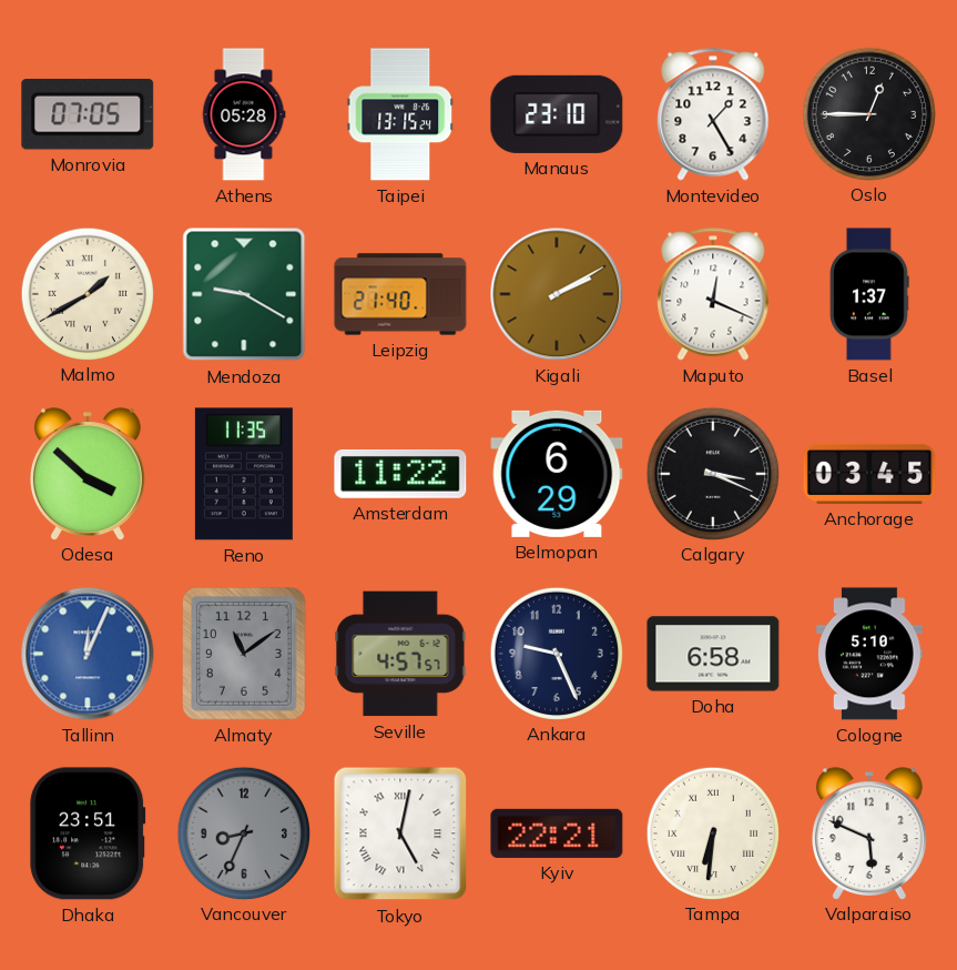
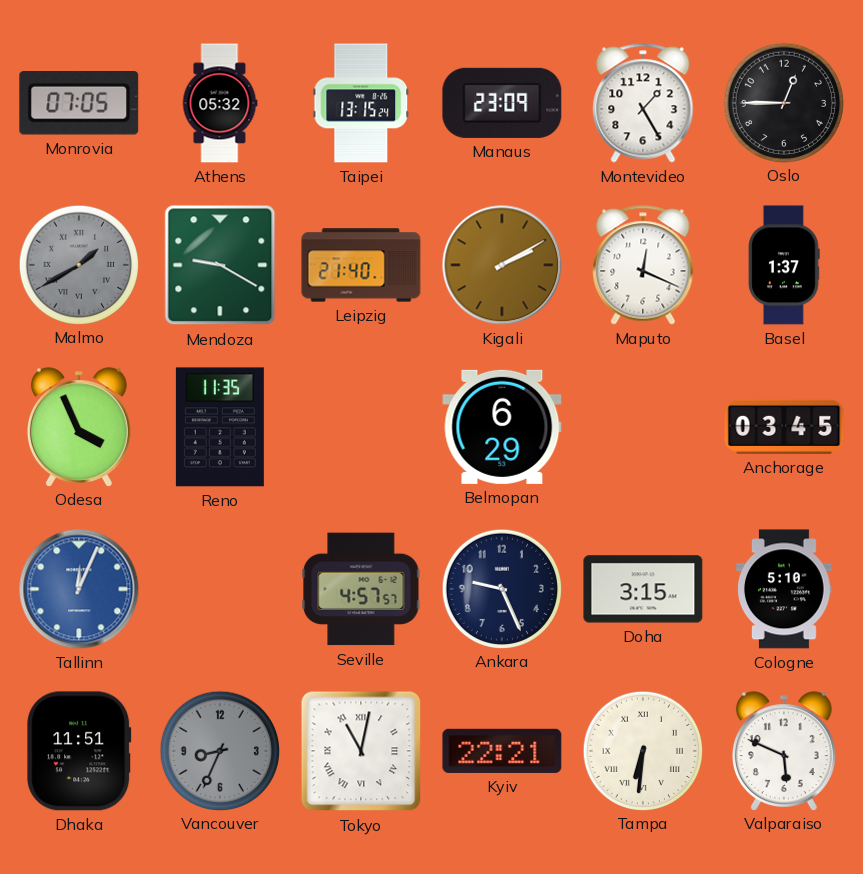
Athens: 05:28 -> 05:32 (220, 103)
Manaus: 23:10 -> 23:09 (502, 103)
Malmo dial: cream -> grey (78, 264)
Odesa: 3:52 -> 3:56 (79, 427)
Amsterdam: 11:22 -> none (400, 474)
Calgary: 3:19 -> none (712, 473)
Almaty: 11:09 -> none (245, 654)
Doha: 6:58 -> 3:15 (643, 589)
Dhaka: 23:51 -> 11:51 (79, 751)
Tokyo: 5:02 -> 11:02 (361, 751)
